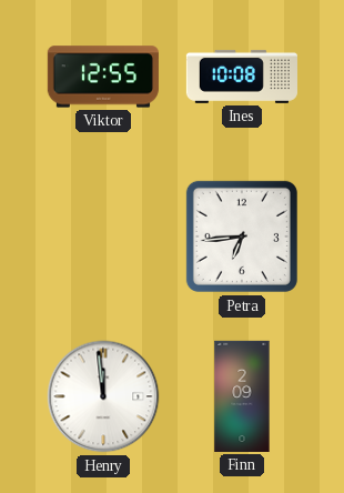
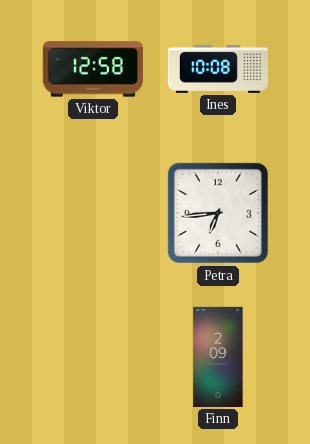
Viktor: 12:55 -> 12:58 (93, 69)
Henry: 11:59 -> none (103, 396)
